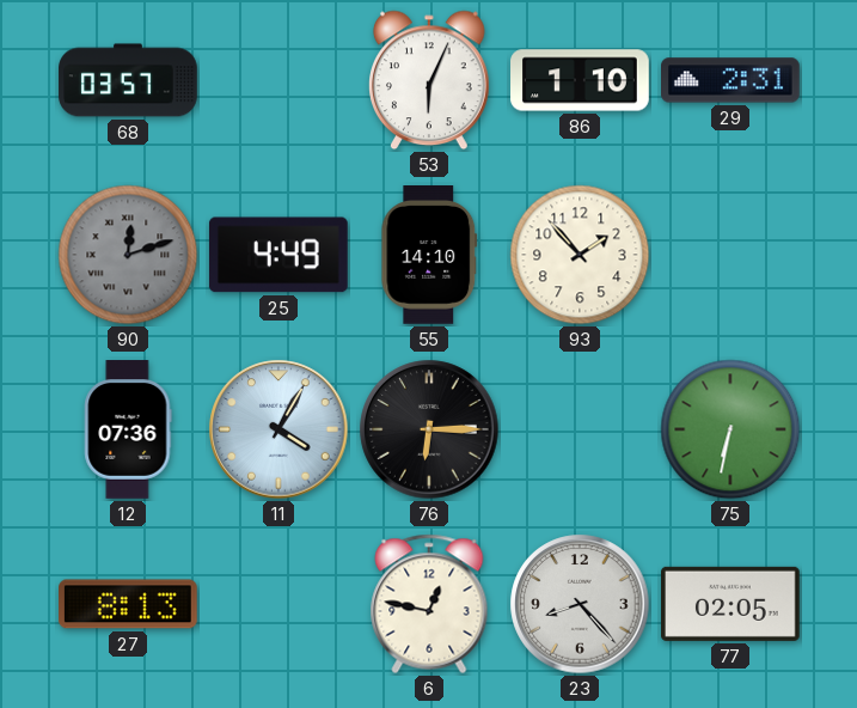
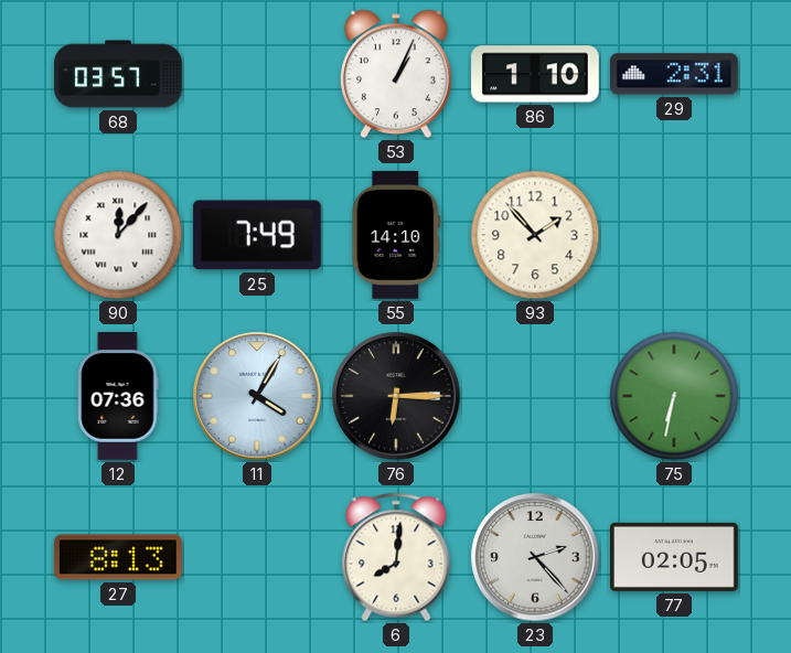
53: 6:04 -> 1:04 (397, 74)
90: 12:12 -> 12:07 (118, 235)
90 dial: grey -> white (118, 235)
25: 4:49 -> 7:49 (257, 235)
6: 12:47 -> 8:01 (396, 557)
23: 8:23 -> 2:23 (535, 557)
